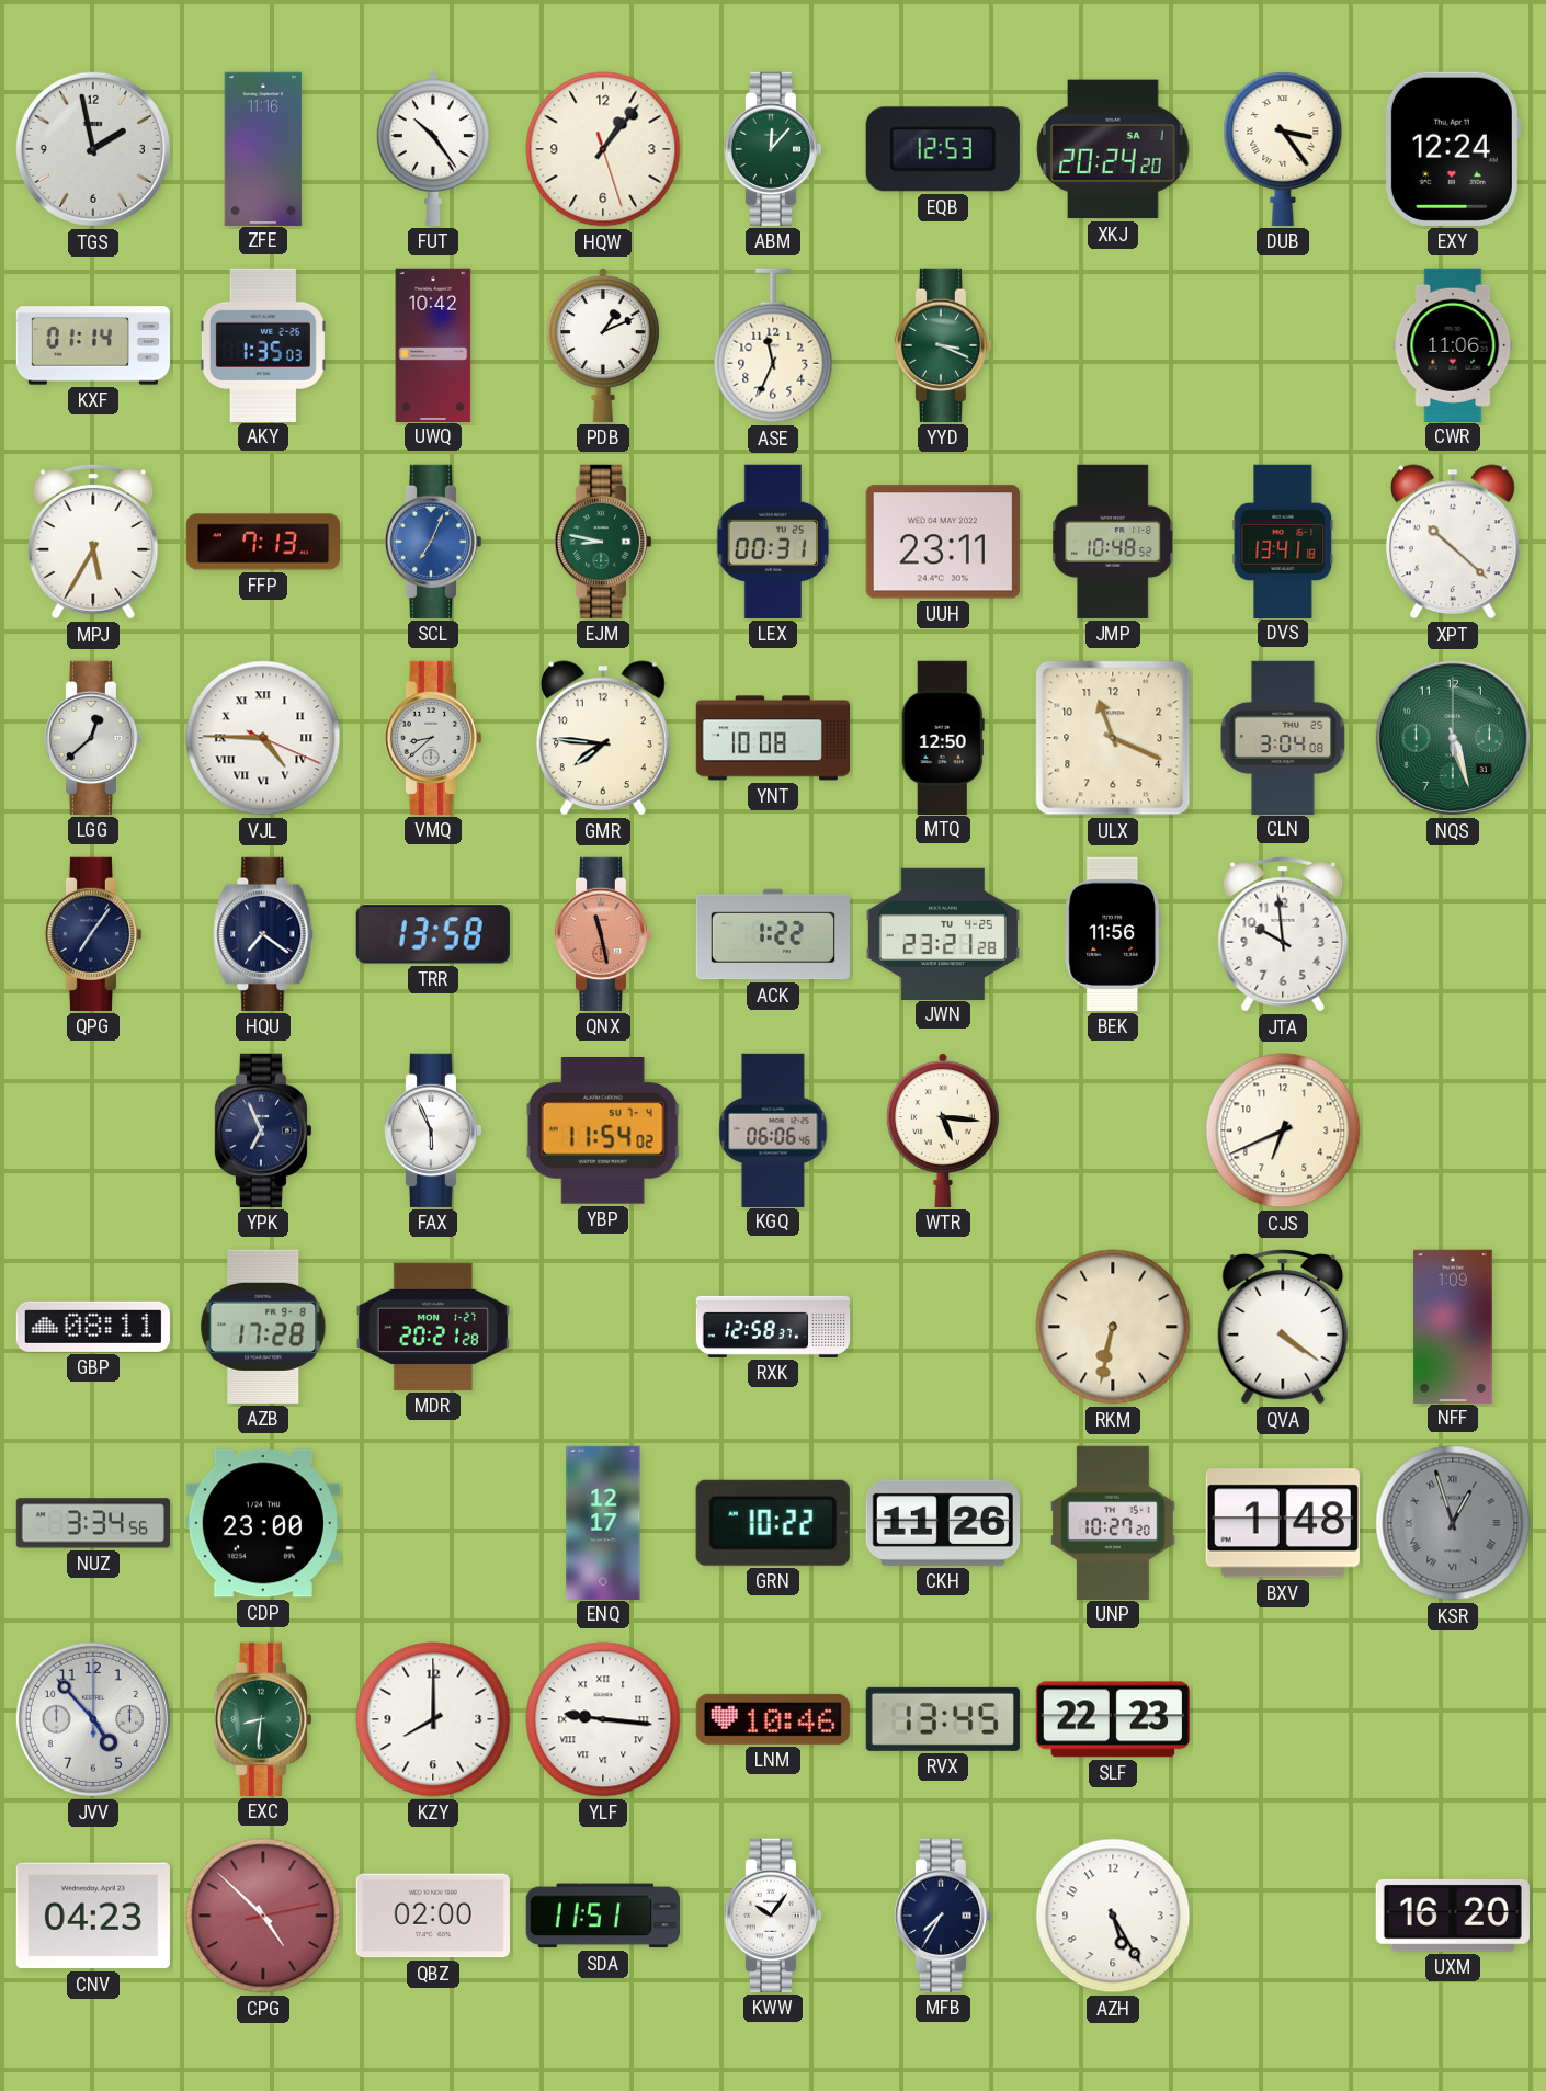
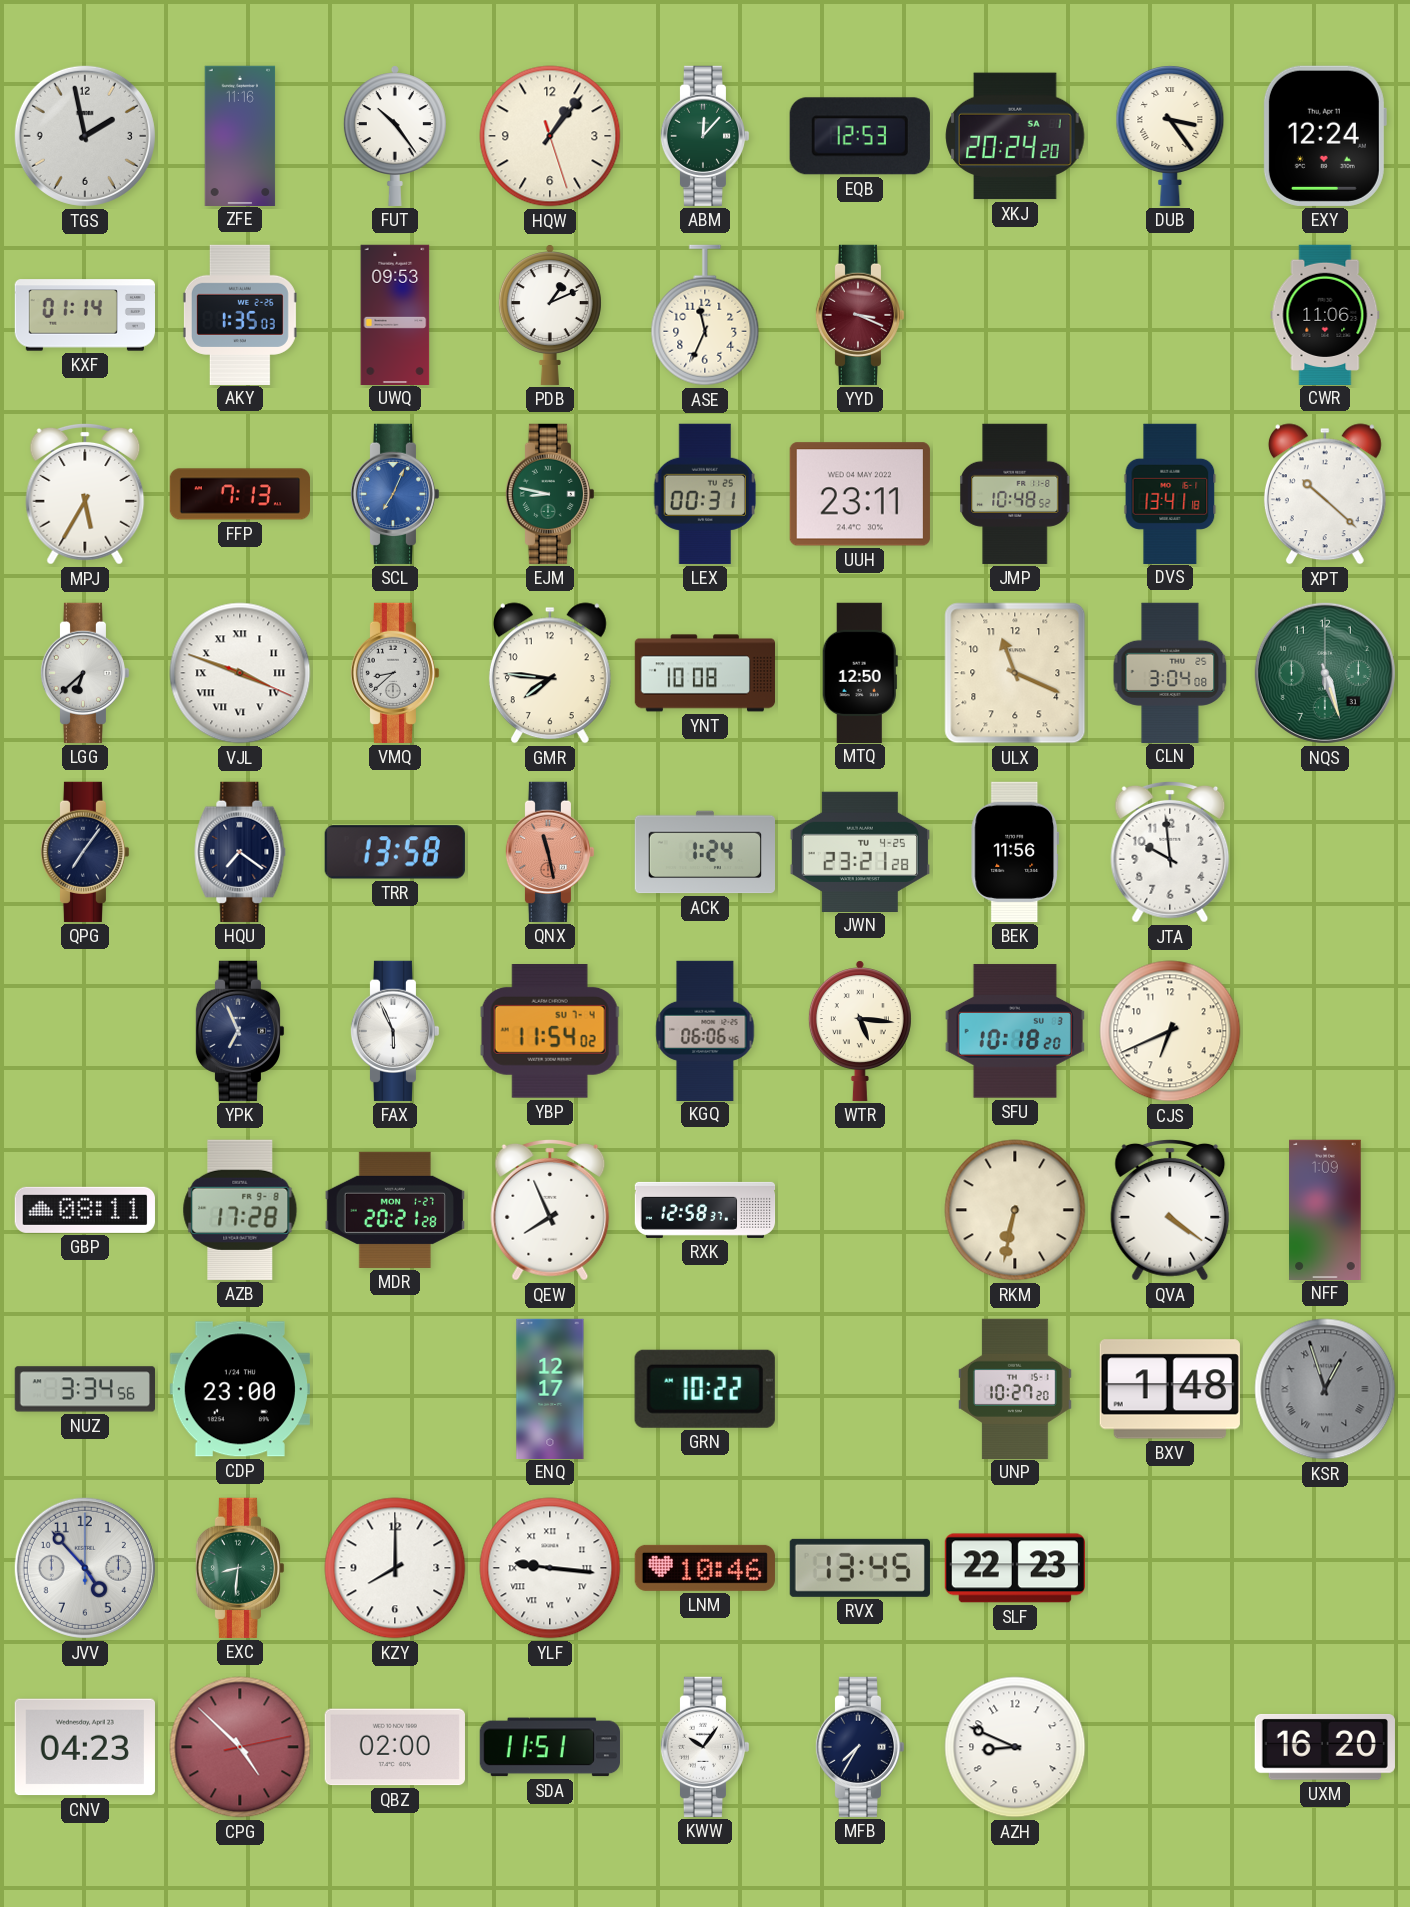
UWQ: 10:42 -> 09:53 (395, 314)
YYD dial: green -> burgundy (860, 315)
LGG: 12:38 -> 6:38 (85, 673)
VJL: 4:45 -> 3:48 (240, 673)
ACK: 1:22 -> 1:24 (704, 852)
SFU: none -> 10:18 (1015, 1031)
QEW: none -> 7:56 (550, 1210)
CKH: 11:26 -> none (942, 1523)
AZH: 5:25 -> 8:49 (1015, 1747)
